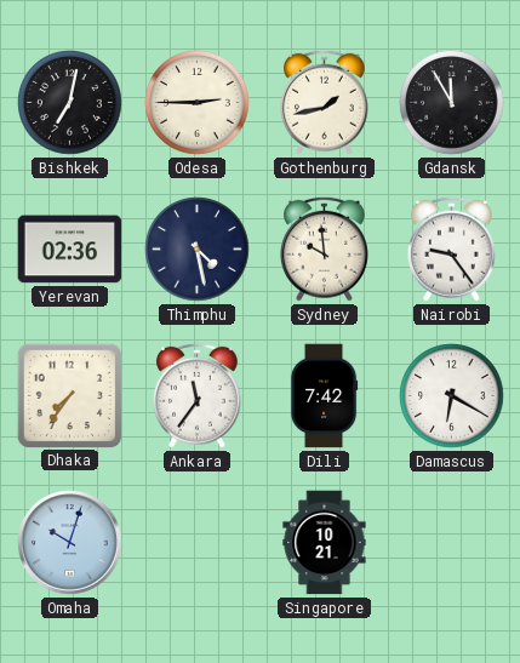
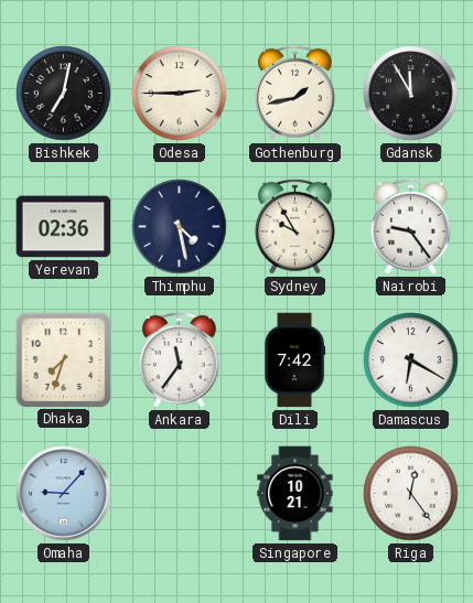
Sydney: 9:59 -> 9:55 (294, 226)
Dhaka: 7:36 -> 7:33 (63, 359)
Omaha: 10:03 -> 9:07 (64, 494)
Riga: none -> 12:24 (411, 494)
